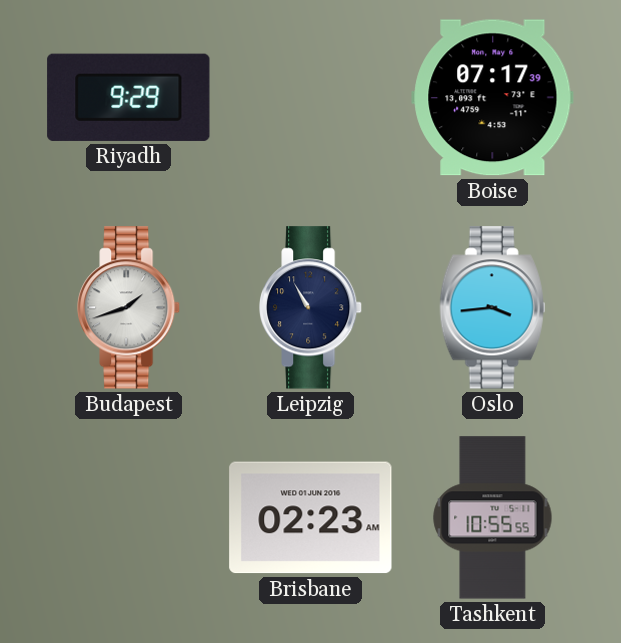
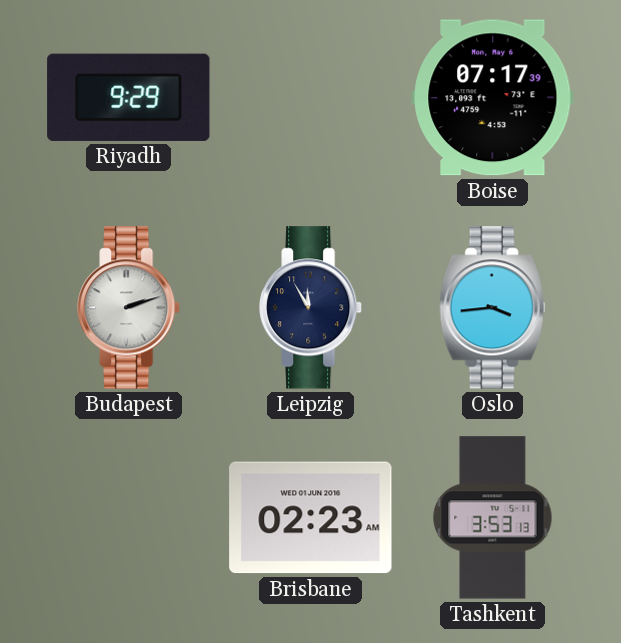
Budapest: 1:42 -> 2:12 (130, 308)
Leipzig: 10:55 -> 11:55 (312, 308)
Tashkent: 10:55 -> 3:53 (493, 518)
